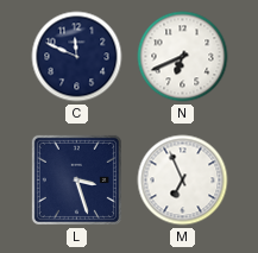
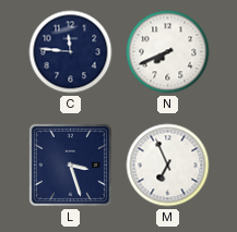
C: 11:49 -> 11:46 (71, 52)
N: 6:41 -> 7:41 (168, 52)
